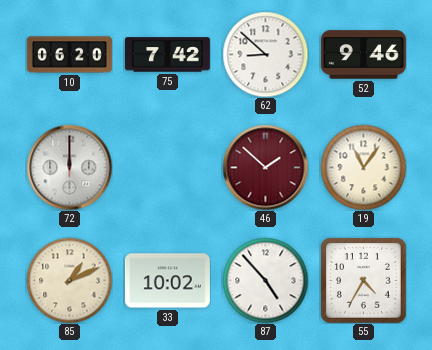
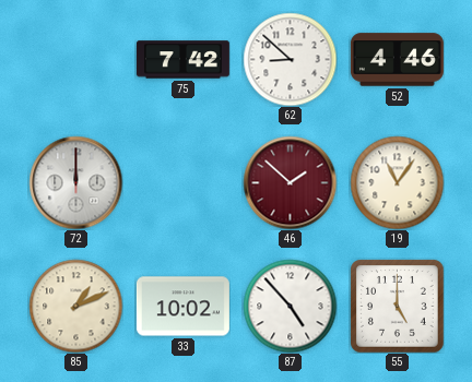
10: 06:20 -> none (69, 55)
52: 9:46 -> 4:46 (397, 60)
55: 4:35 -> 5:00 (397, 306)
